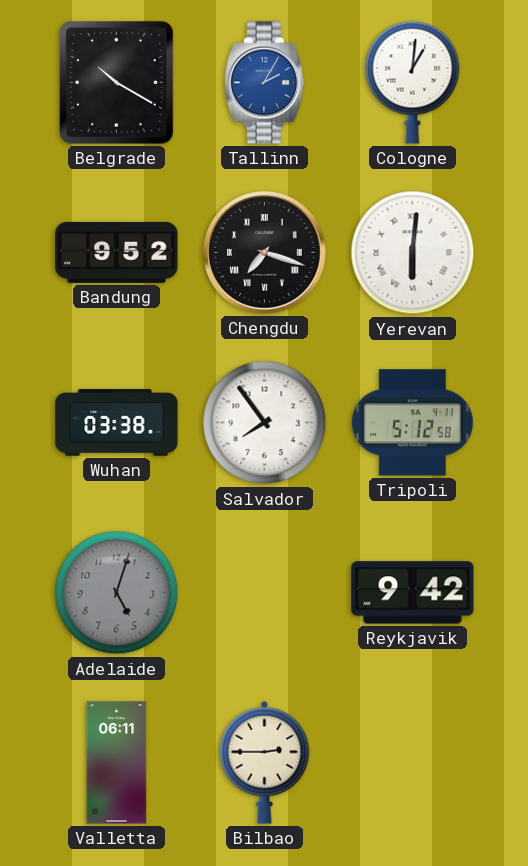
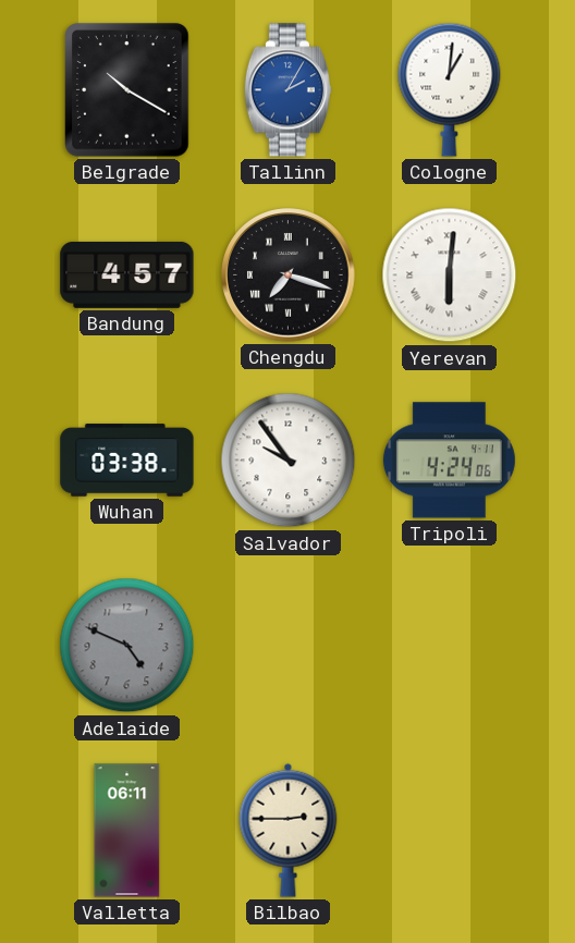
Bandung: 9:52 -> 4:57 (127, 274)
Salvador: 7:54 -> 9:54 (289, 461)
Tripoli: 5:12 -> 4:24 (449, 461)
Adelaide: 5:03 -> 4:49 (127, 646)
Reykjavik: 9:42 -> none (413, 593)
